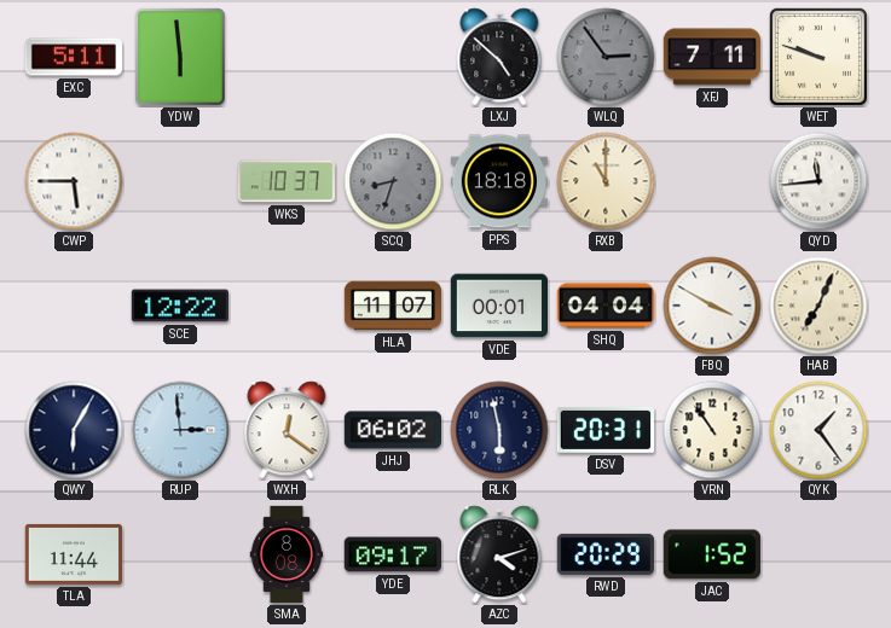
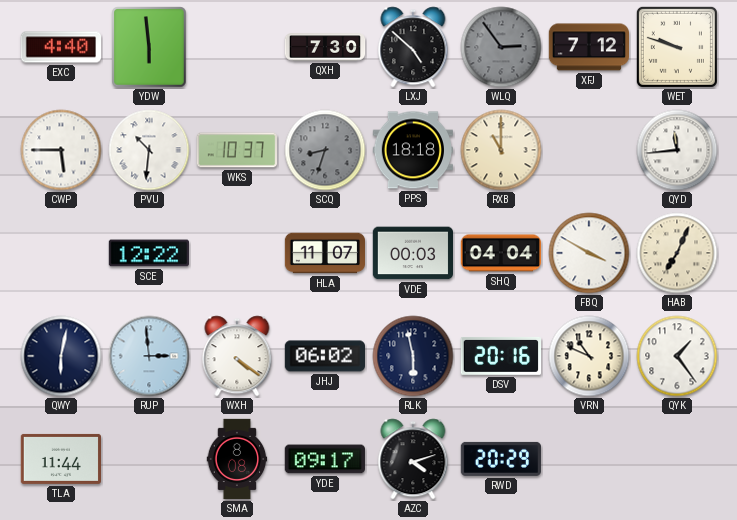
EXC: 5:11 -> 4:40 (60, 47)
QXH: none -> 7:30 (325, 47)
XFJ: 7:11 -> 7:12 (588, 47)
PVU: none -> 10:31 (149, 150)
VDE: 00:01 -> 00:03 (412, 253)
QWY: 6:05 -> 6:02 (61, 356)
WXH: 12:21 -> 4:21 (237, 356)
DSV: 20:31 -> 20:16 (500, 357)
VRN: 10:54 -> 10:49 (589, 356)
JAC: 1:52 -> none (712, 554)
